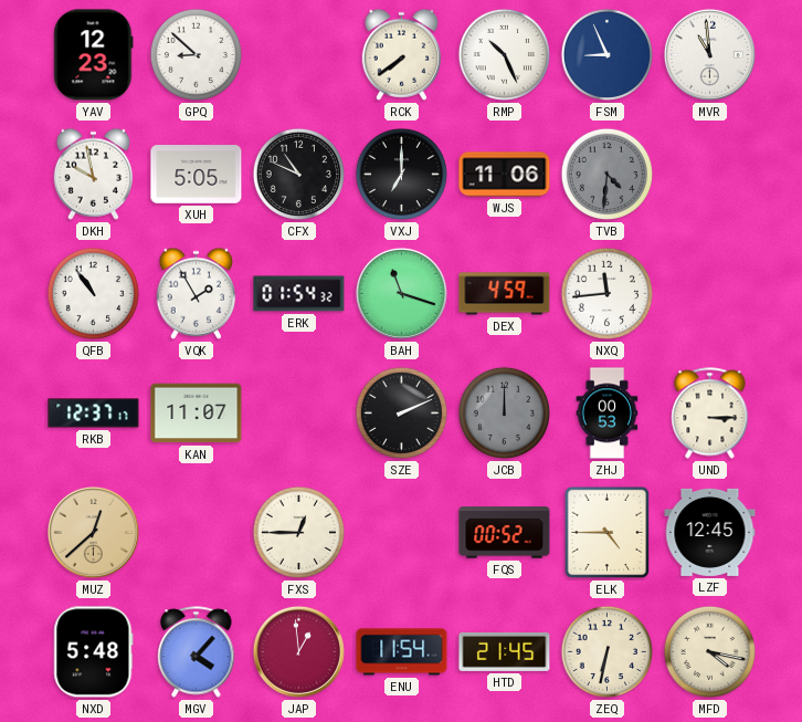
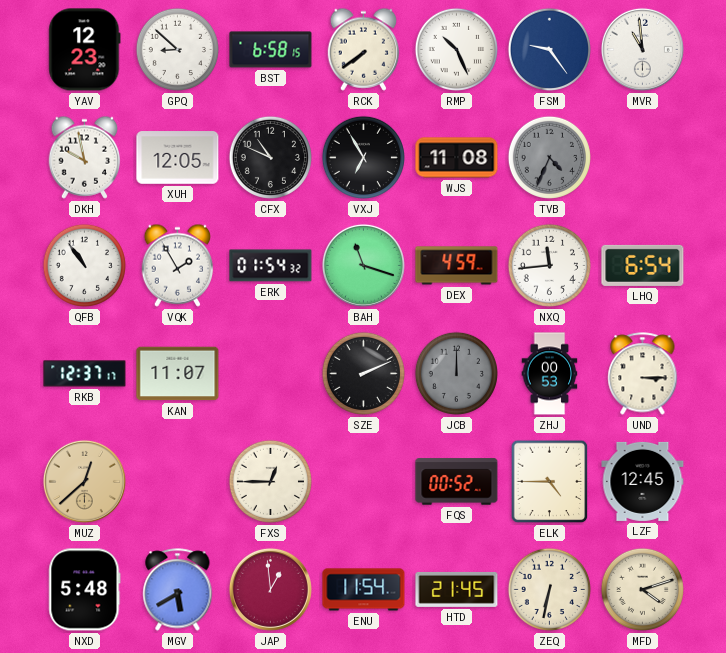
BST: none -> 6:58 (271, 50)
FSM: 8:56 -> 9:24 (549, 49)
XUH: 5:05 -> 12:05 (178, 158)
VXJ: 7:00 -> 6:55 (363, 157)
WJS: 11:06 -> 11:08 (457, 158)
TVB: 4:31 -> 4:34 (549, 157)
LHQ: none -> 6:54 (643, 265)
MGV: 4:07 -> 5:40 (178, 590)
MFD: 4:17 -> 4:12 (642, 589)
